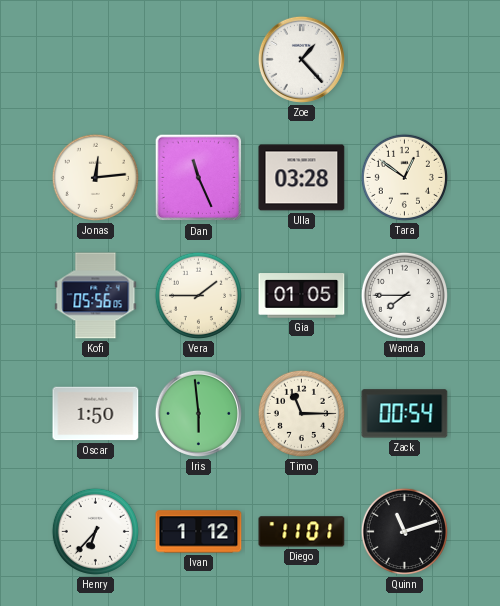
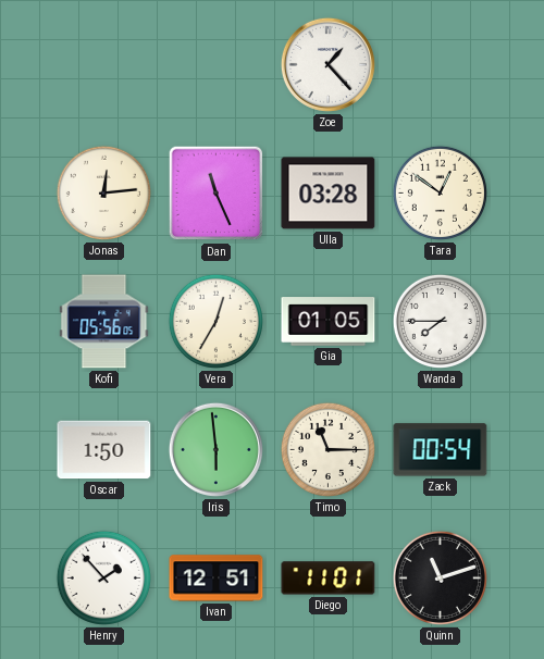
Vera: 1:45 -> 12:35 (215, 321)
Henry: 6:37 -> 1:53 (103, 577)
Ivan: 1:12 -> 12:51 (217, 579)
